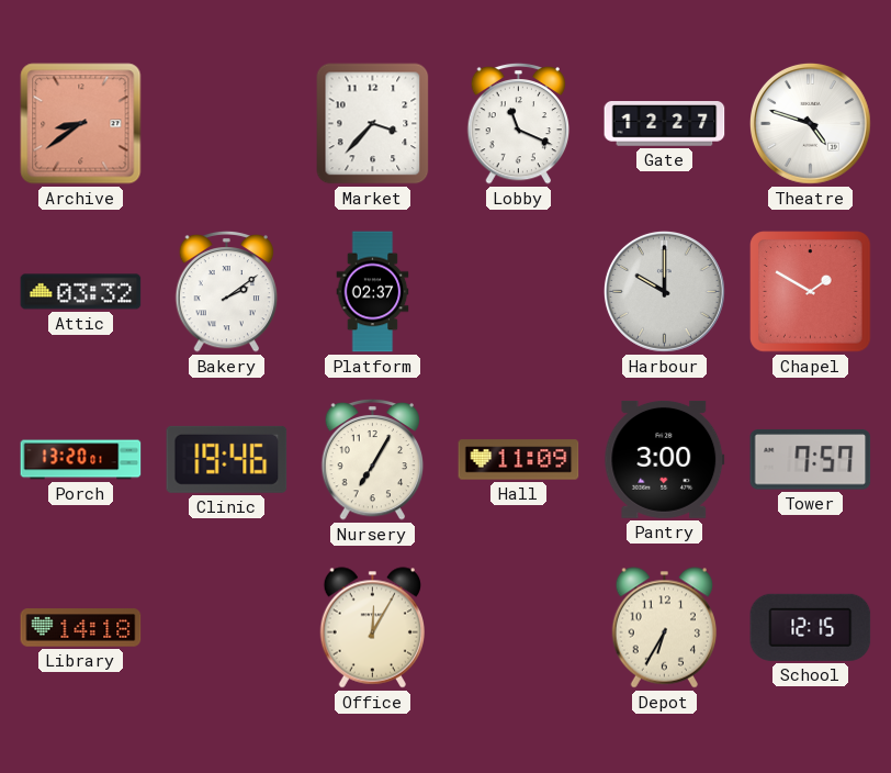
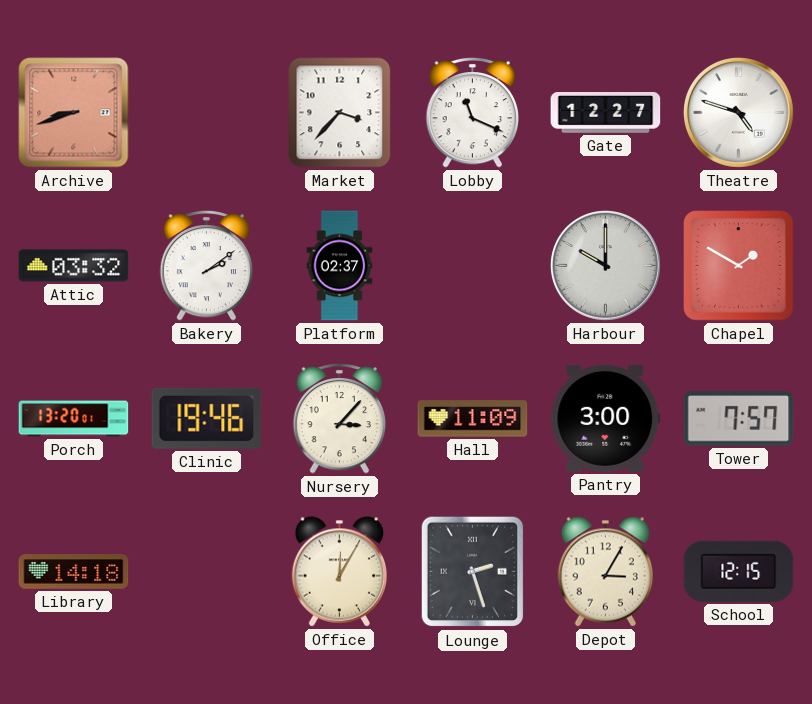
Archive: 8:39 -> 8:42 (74, 113)
Nursery: 7:05 -> 3:07 (340, 418)
Lounge: none -> 2:27 (473, 572)
Depot: 6:35 -> 3:05 (605, 572)
